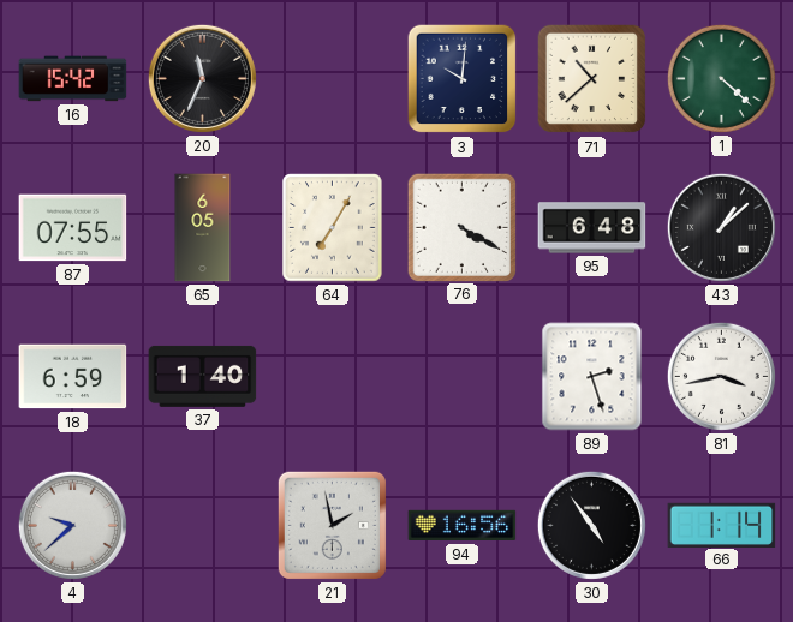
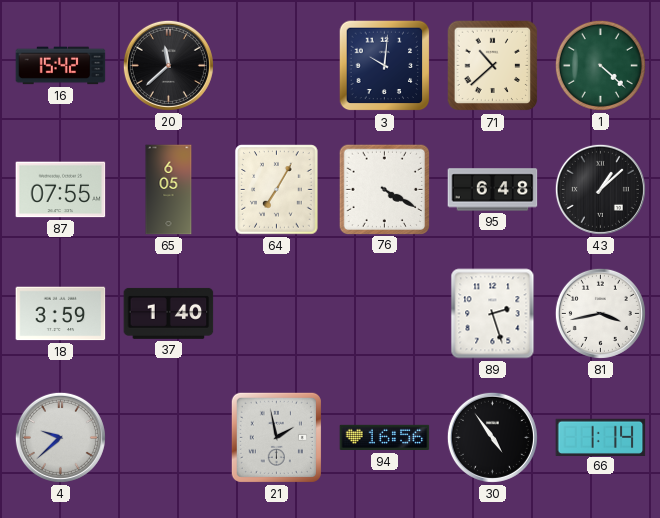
20: 11:34 -> 11:38 (168, 65)
18: 6:59 -> 3:59 (61, 314)
